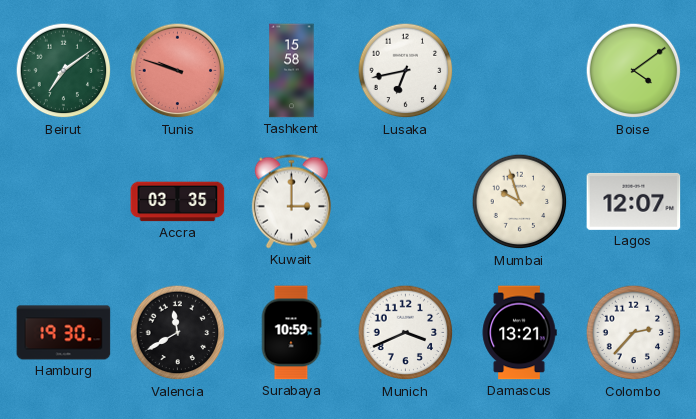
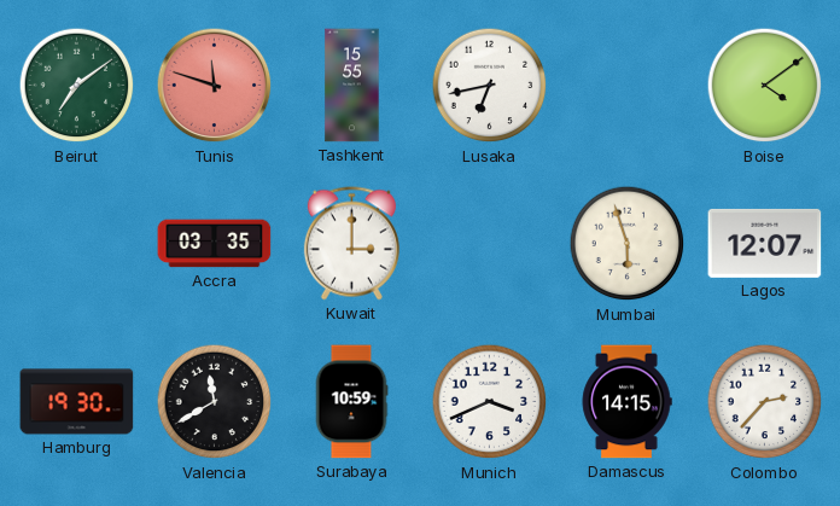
Tunis: 9:48 -> 11:48 (215, 86)
Tashkent: 15:58 -> 15:55 (352, 86)
Mumbai: 9:57 -> 5:57 (628, 244)
Damascus: 13:21 -> 14:15 (626, 402)
